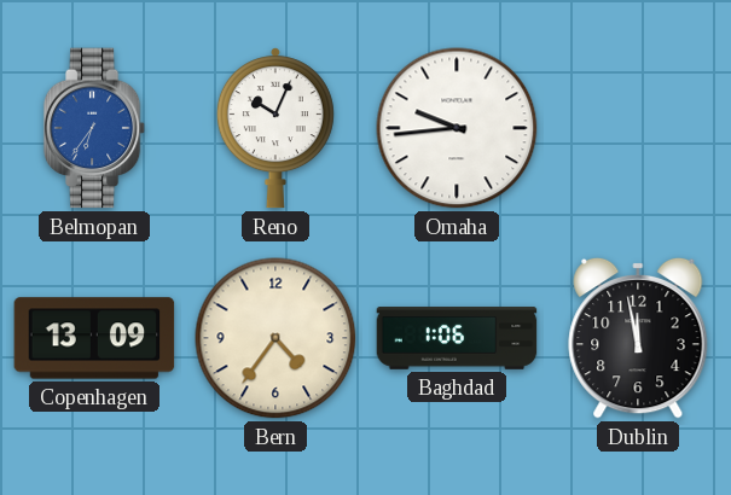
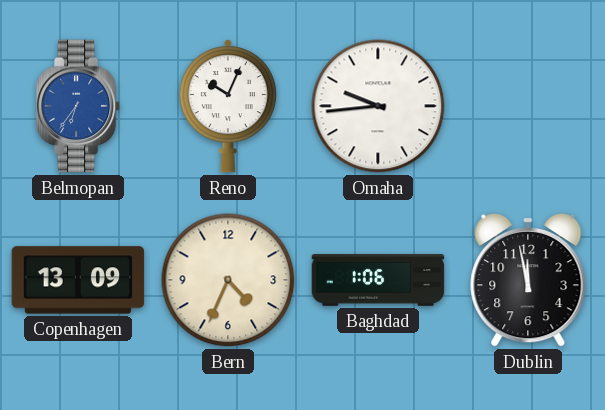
Bern: 4:36 -> 4:34 (228, 280)
